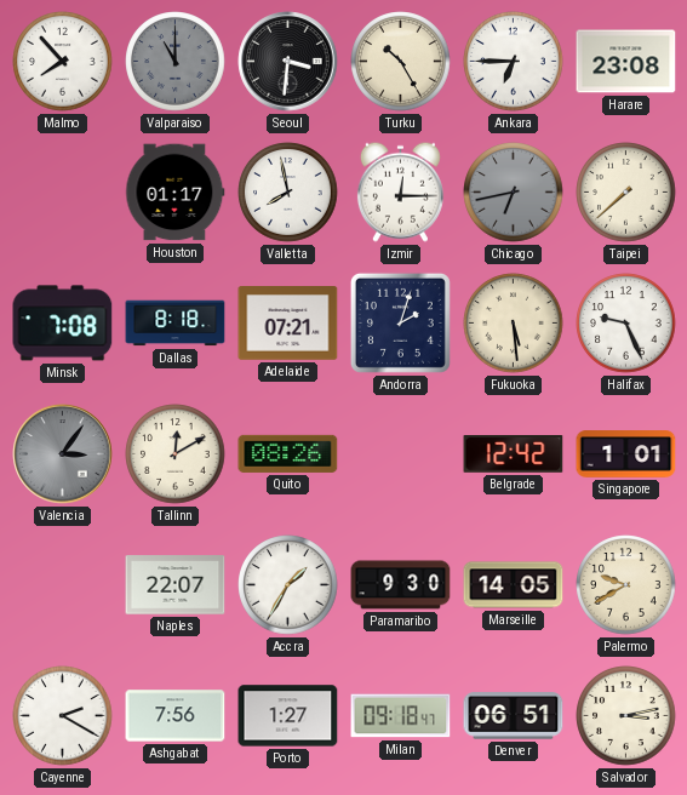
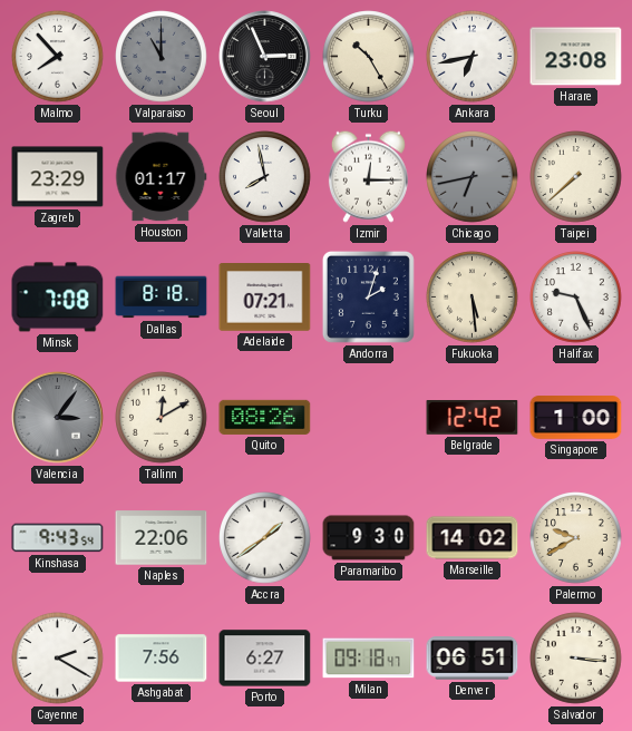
Seoul: 3:31 -> 2:56 (265, 57)
Ankara: 6:45 -> 6:43 (473, 57)
Zagreb: none -> 23:29 (58, 177)
Singapore: 1:01 -> 1:00 (576, 418)
Kinshasa: none -> 9:43 (58, 538)
Naples: 22:07 -> 22:06 (162, 538)
Accra: 1:35 -> 1:39 (265, 538)
Marseille: 14:05 -> 14:02 (473, 538)
Porto: 1:27 -> 6:27 (265, 659)
Salvador: 3:13 -> 3:16 (576, 659)
